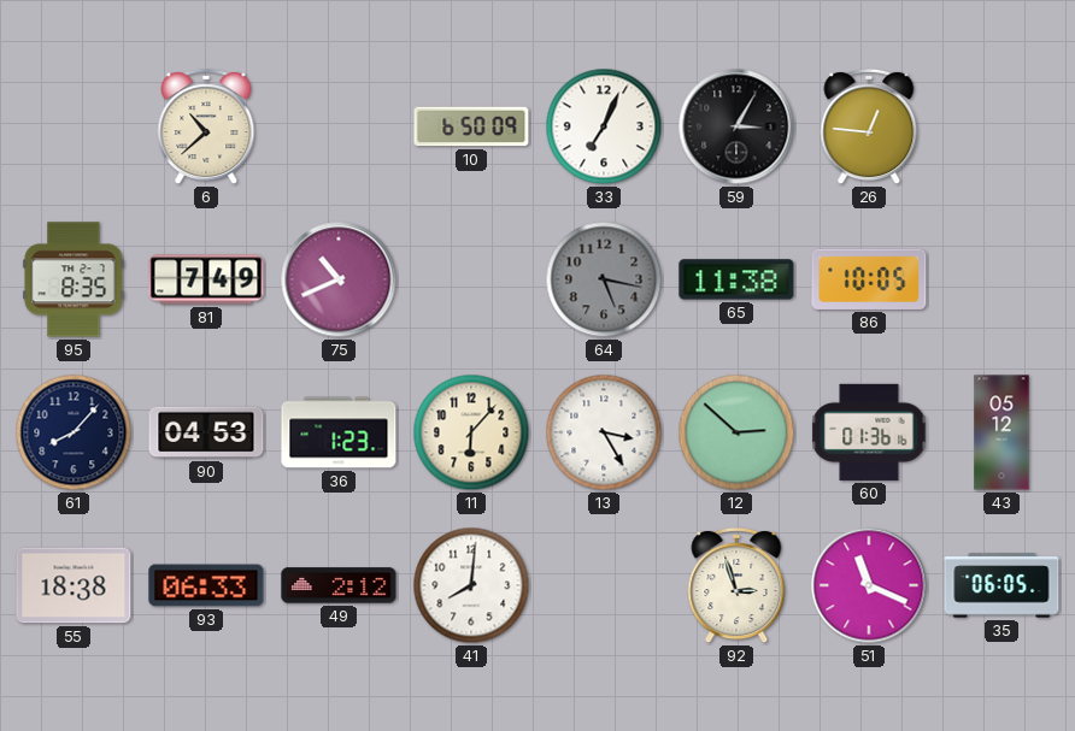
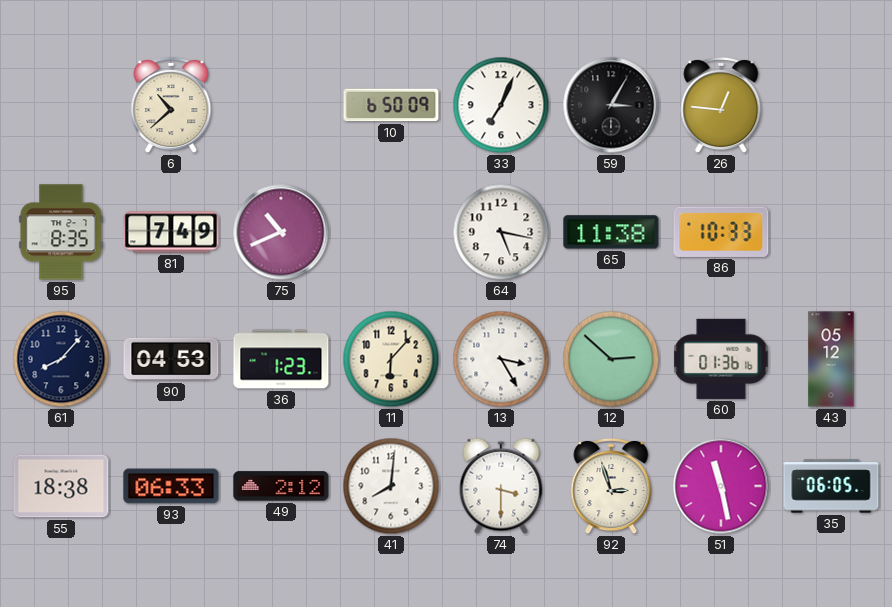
64 dial: grey -> white (501, 232)
86: 10:05 -> 10:33 (721, 232)
74: none -> 3:30 (501, 486)
51: 11:19 -> 11:28 (721, 486)
